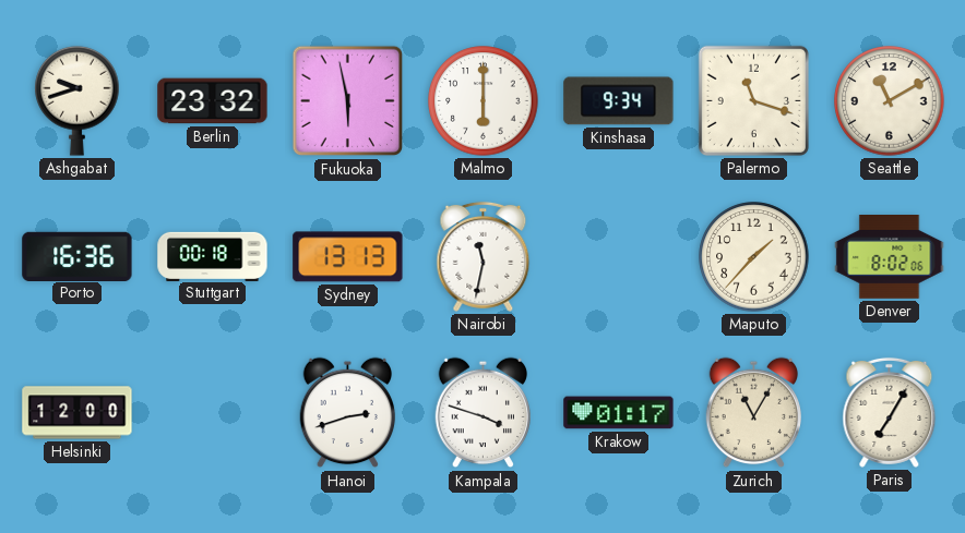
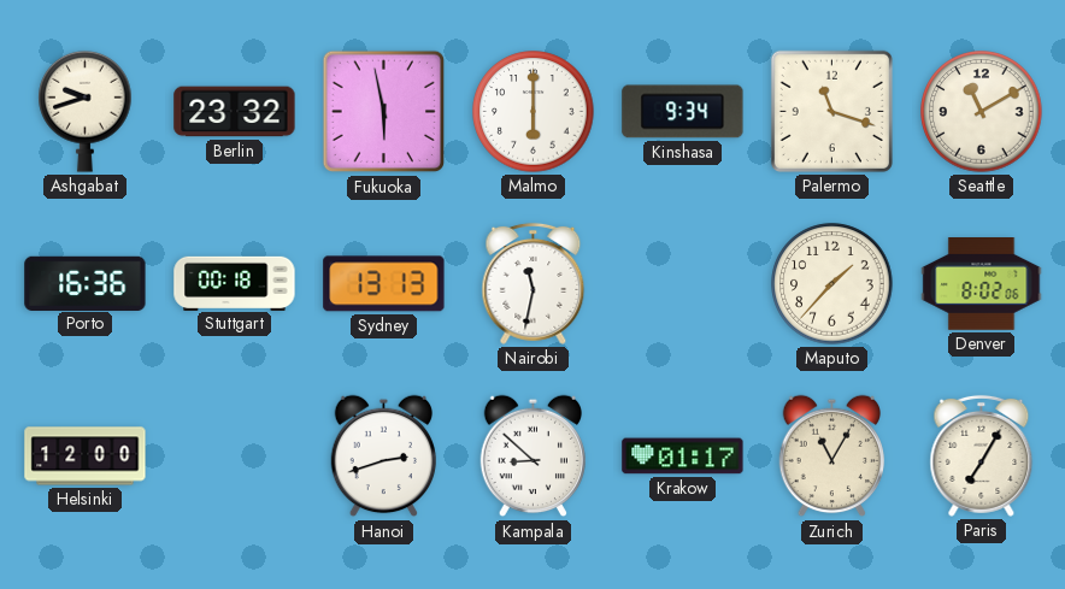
Kampala: 3:48 -> 8:52 (534, 457)
